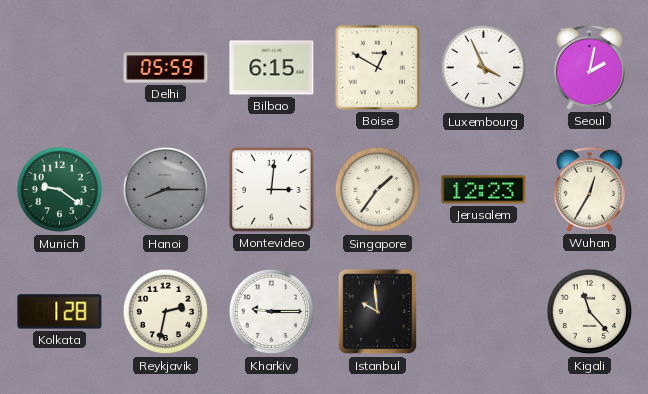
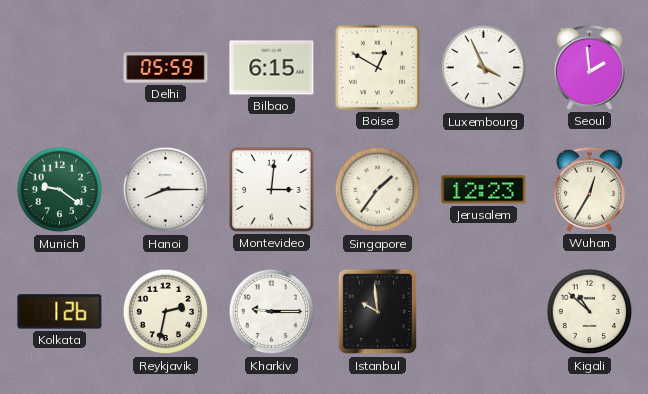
Seoul: 2:02 -> 1:59 (589, 67)
Hanoi dial: grey -> white (166, 190)
Kolkata: 1:28 -> 1:26 (60, 312)
Kigali: 11:23 -> 10:52 (590, 312)
